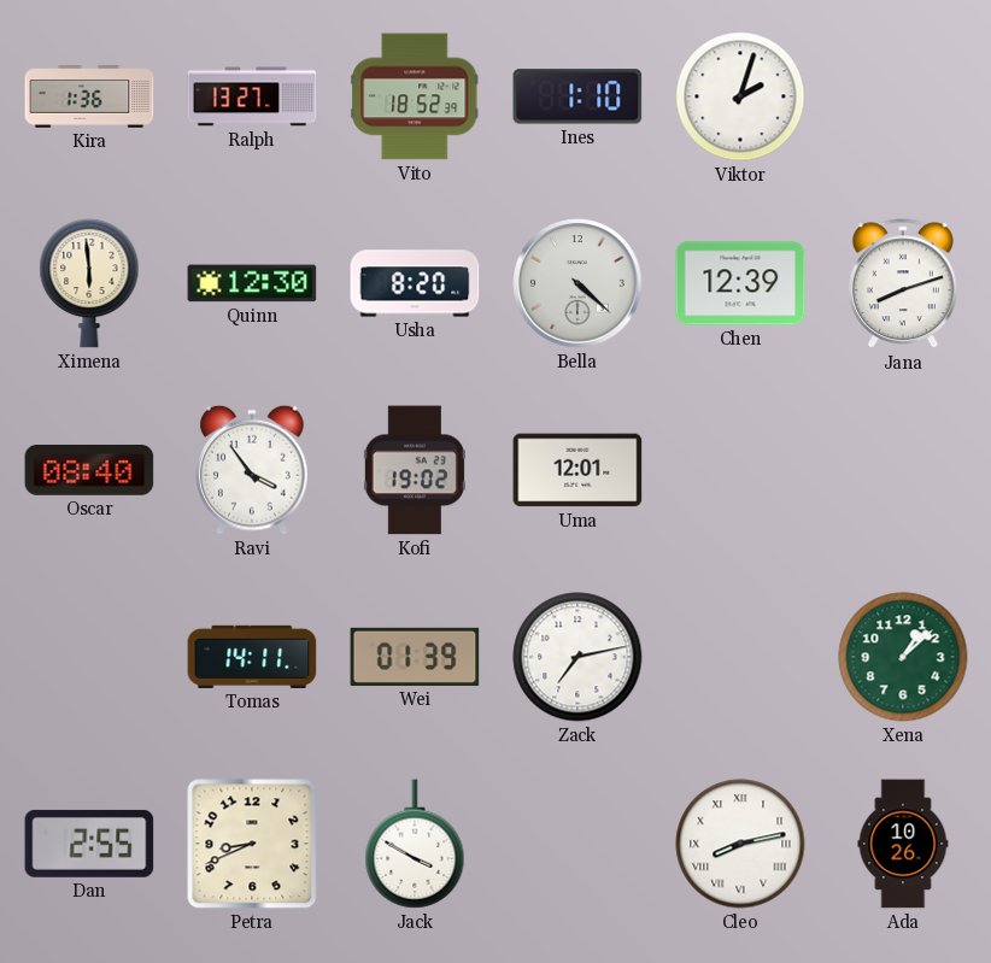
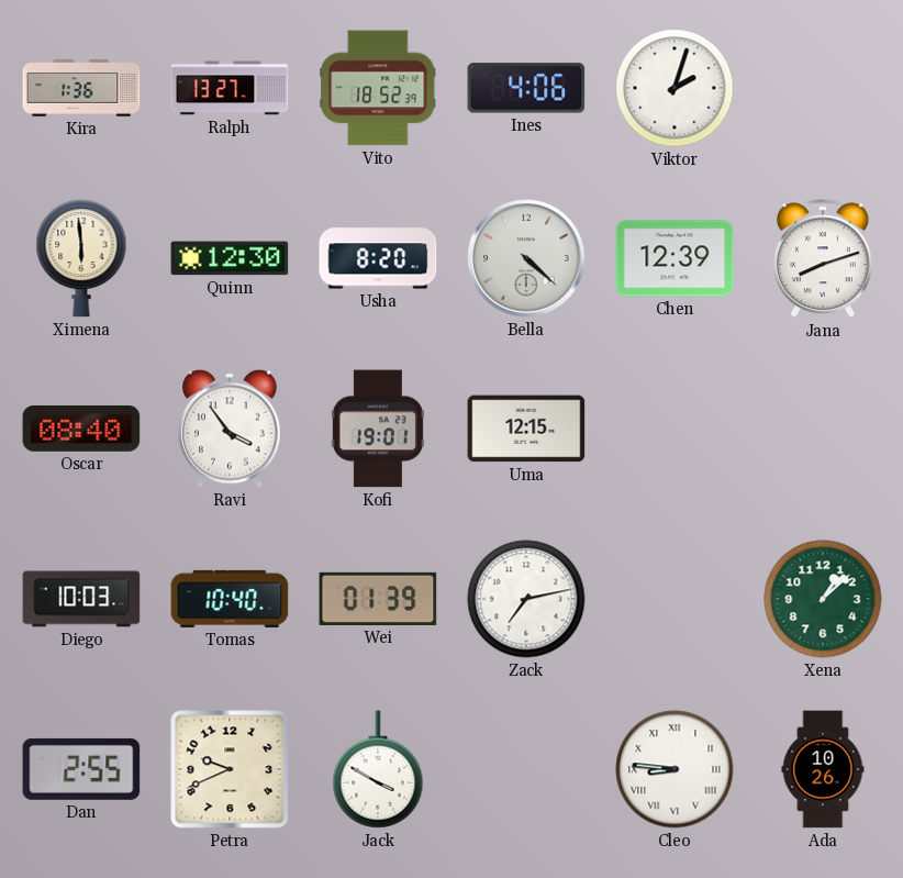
Ines: 1:10 -> 4:06 (526, 88)
Kofi: 19:02 -> 19:01 (378, 429)
Uma: 12:01 -> 12:15 (526, 429)
Diego: none -> 10:03 (81, 599)
Tomas: 14:11 -> 10:40 (230, 599)
Petra: 8:41 -> 9:41 (230, 769)
Cleo: 8:13 -> 8:46 (675, 769)
